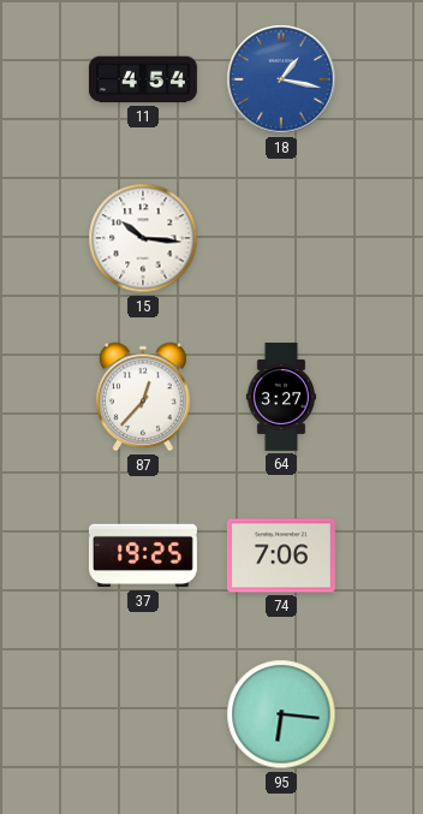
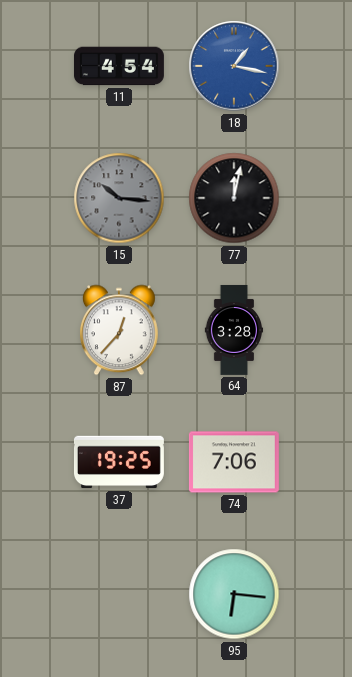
15 dial: white -> grey (119, 198)
77: none -> 12:02 (234, 198)
64: 3:27 -> 3:28 (234, 330)
